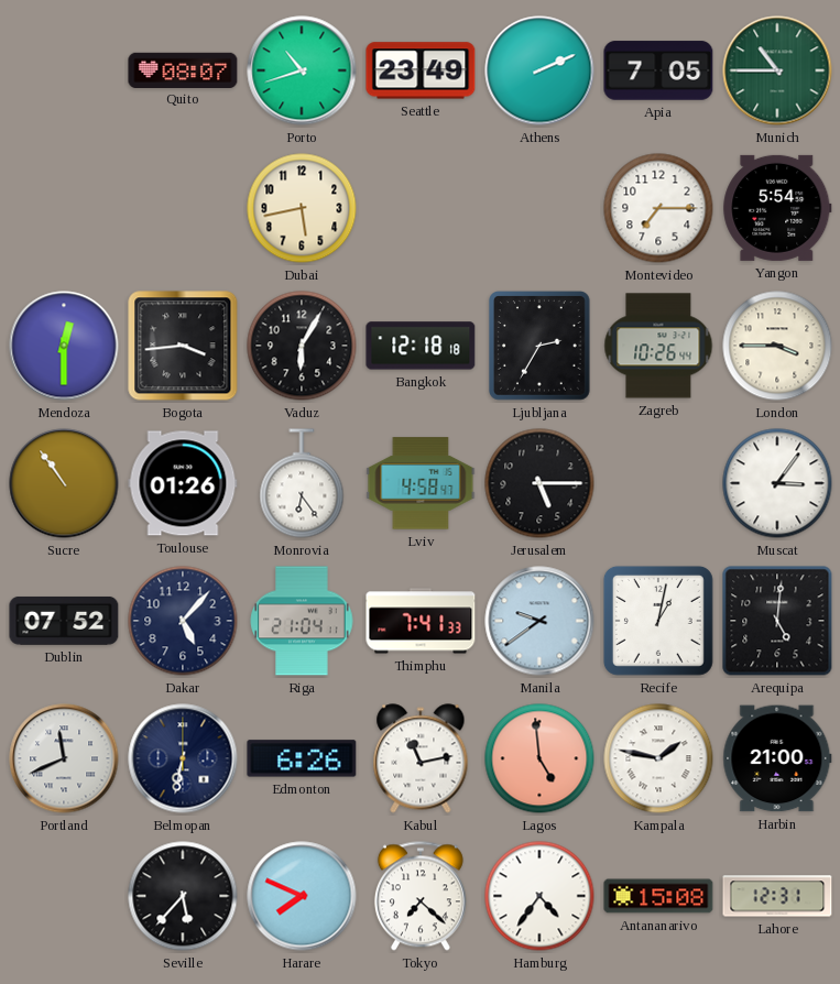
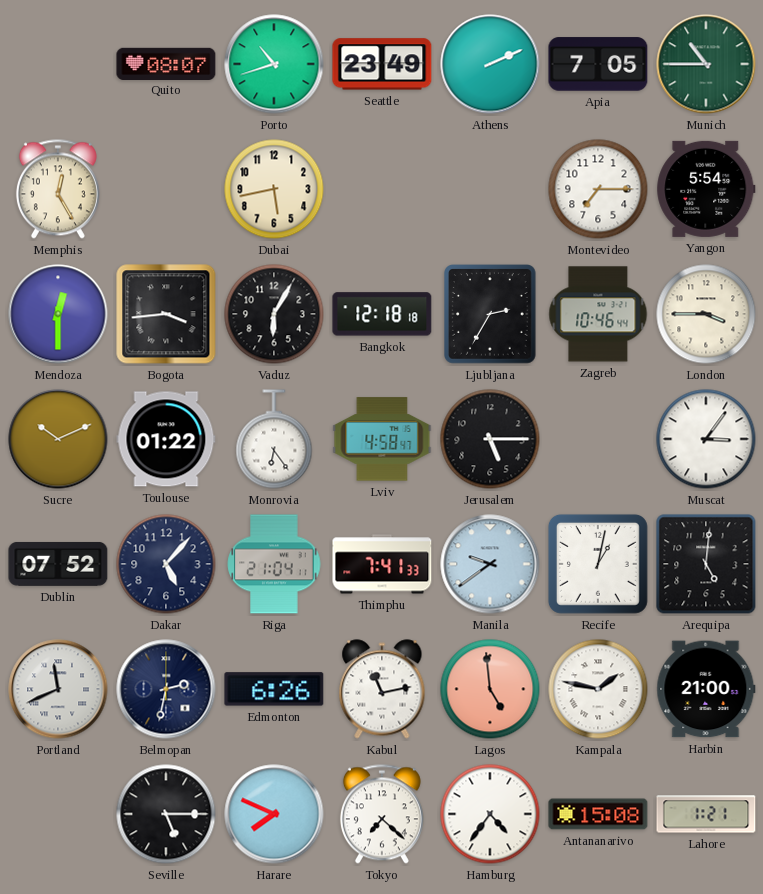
Memphis: none -> 12:25 (58, 189)
Zagreb: 10:26 -> 10:46 (598, 314)
Sucre: 10:54 -> 10:11 (58, 439)
Toulouse: 01:26 -> 01:22 (166, 439)
Belmopan: 6:32 -> 2:32 (166, 689)
Seville: 5:37 -> 5:15 (166, 814)
Lahore: 12:31 -> 1:21 (706, 814)
